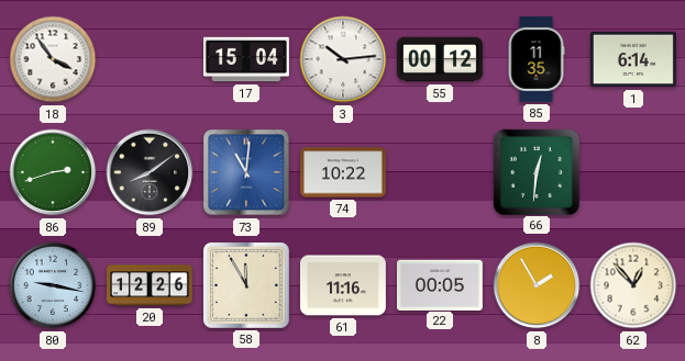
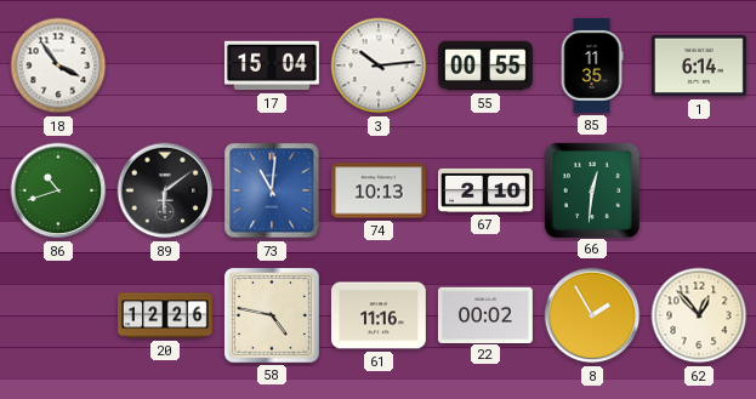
55: 00:12 -> 00:55 (485, 65)
86: 2:42 -> 10:42 (58, 190)
89: 8:09 -> 6:09 (165, 190)
74: 10:22 -> 10:13 (379, 190)
67: none -> 2:10 (487, 190)
80: 9:17 -> none (53, 285)
58: 11:55 -> 4:47 (272, 315)
22: 00:05 -> 00:02 (485, 314)
